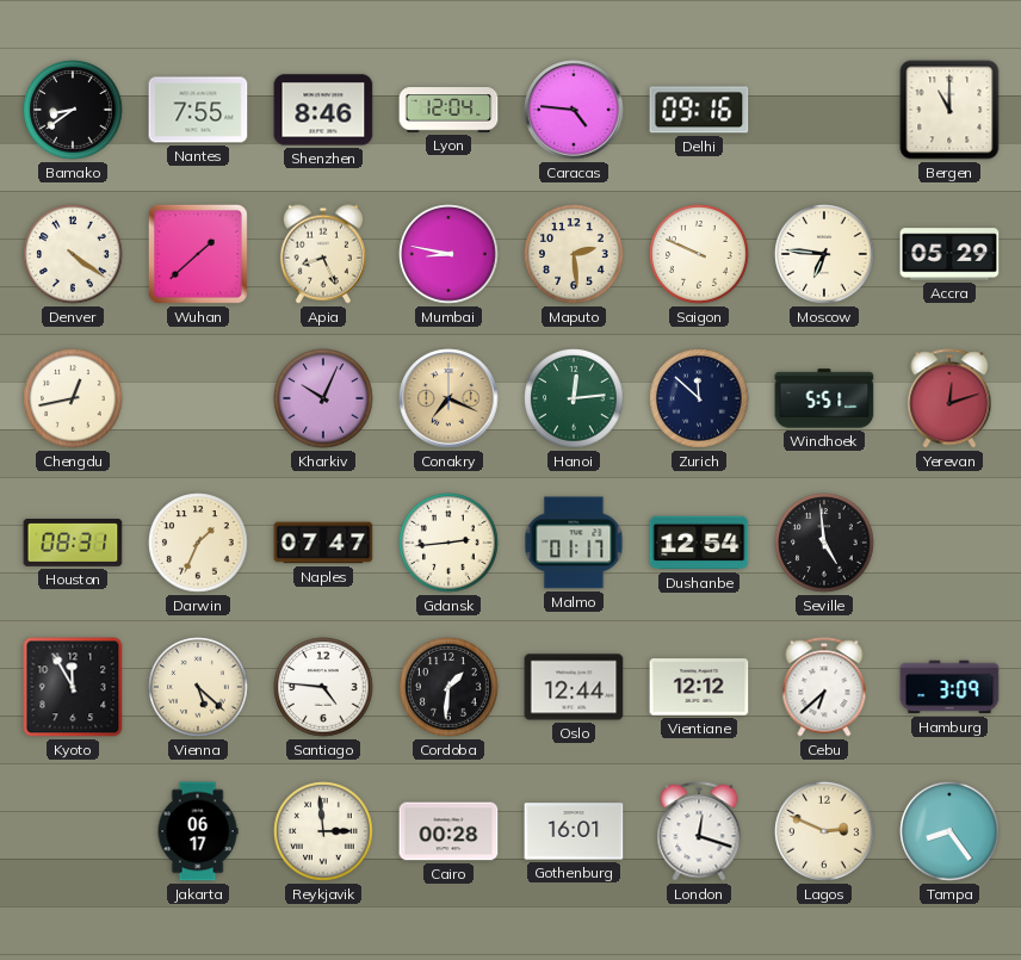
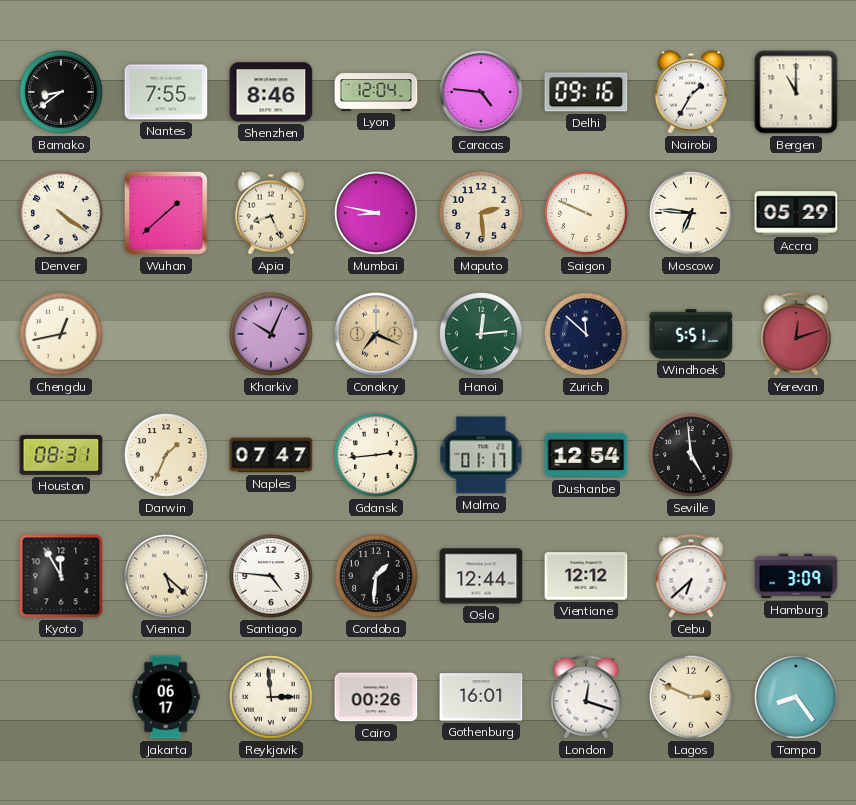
Nairobi: none -> 1:35 (691, 92)
Cairo: 00:28 -> 00:26 (376, 697)
